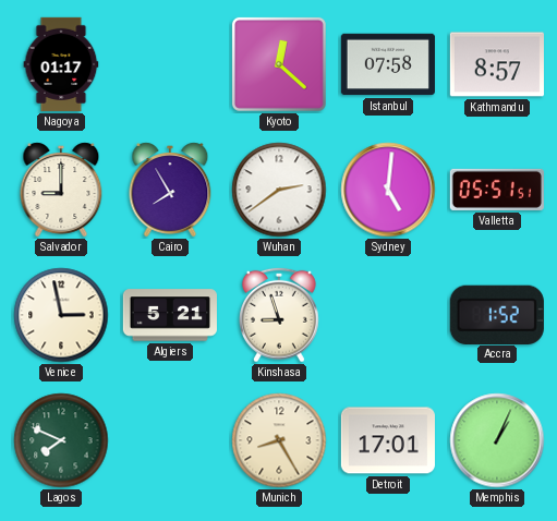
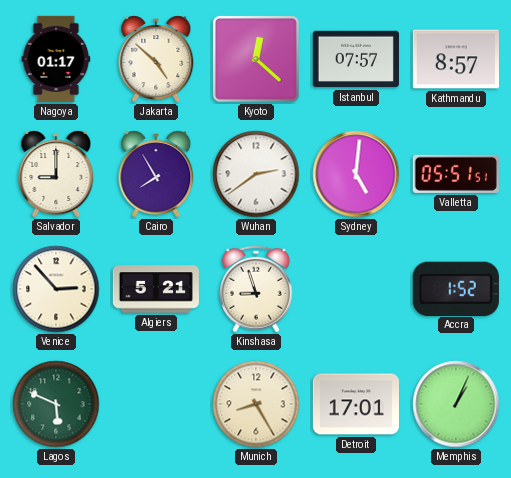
Jakarta: none -> 4:52 (156, 59)
Istanbul: 07:58 -> 07:57 (356, 59)
Venice: 2:58 -> 2:53 (56, 289)
Lagos: 7:49 -> 5:49 (56, 404)
